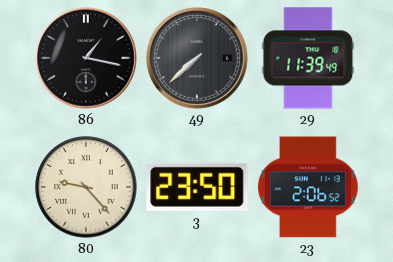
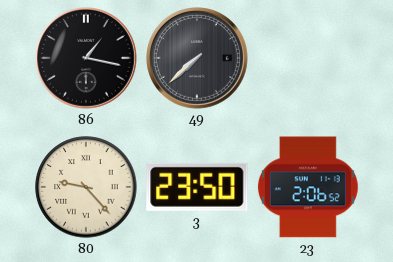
29: 11:39 -> none (308, 58)
